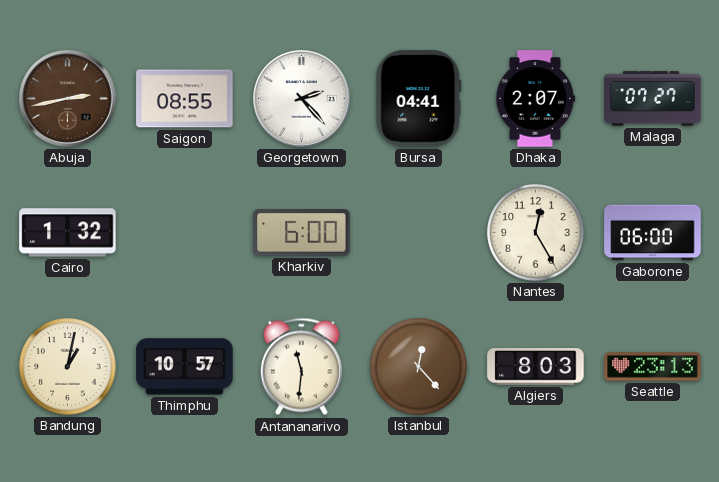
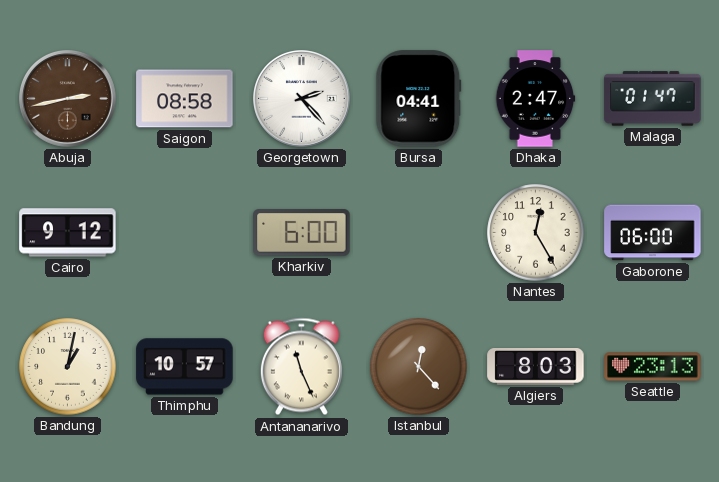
Saigon: 08:55 -> 08:58 (185, 99)
Dhaka: 2:07 -> 2:47 (535, 99)
Malaga: 07:27 -> 01:47 (653, 99)
Cairo: 1:32 -> 9:12 (68, 233)
Antananarivo: 11:31 -> 11:26 (301, 367)
